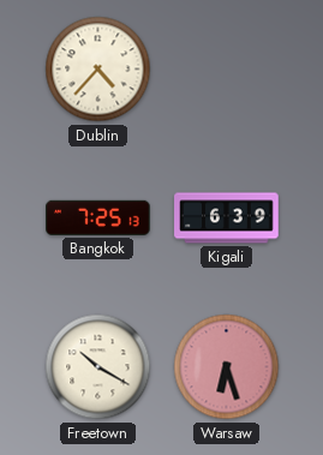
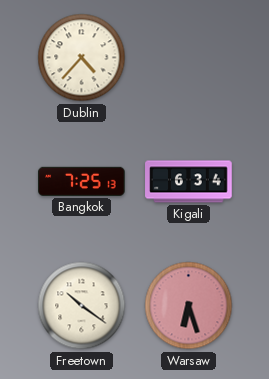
Kigali: 6:39 -> 6:34 (189, 182)
Freetown: 10:20 -> 10:21 (82, 306)
